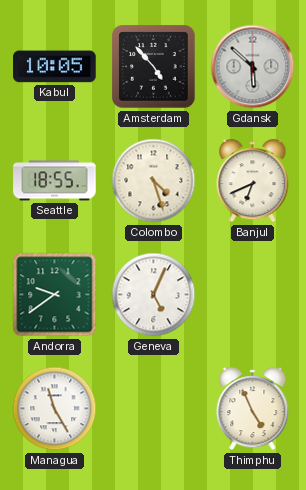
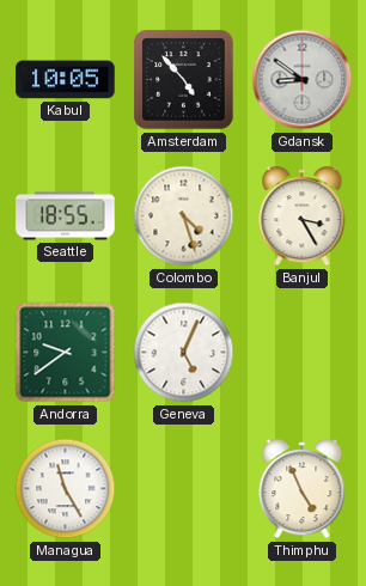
Gdansk: 5:52 -> 8:51 (303, 80)
Banjul: 6:41 -> 3:25 (303, 216)
